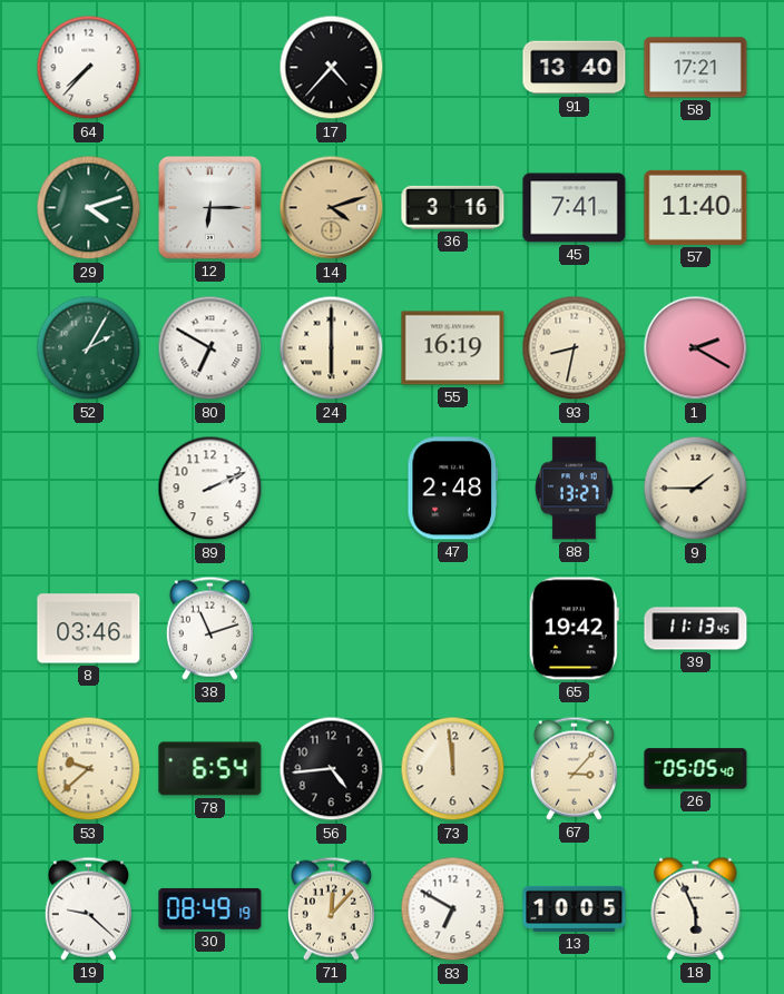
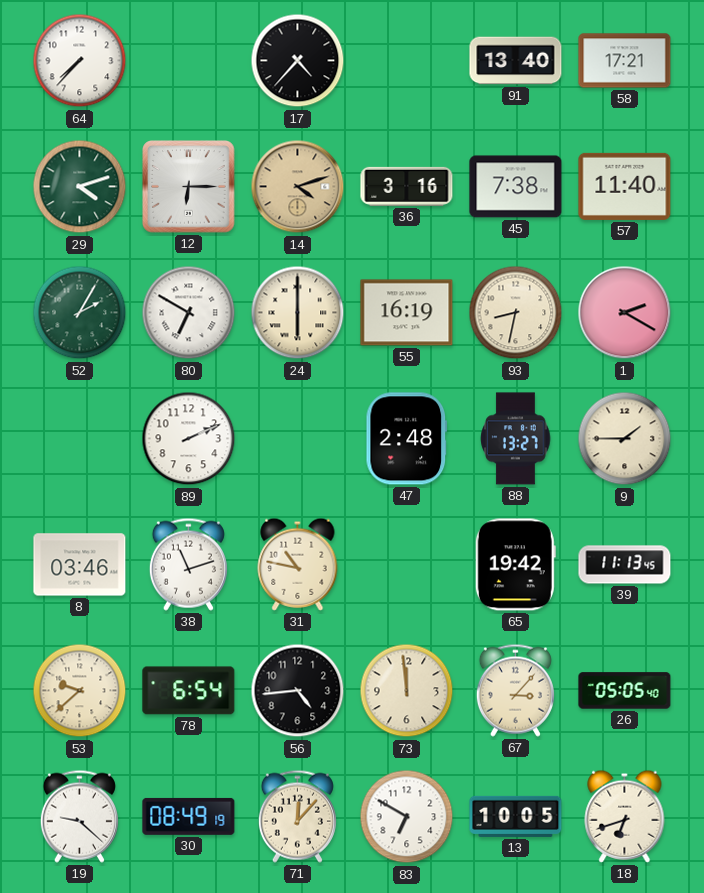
45: 7:41 -> 7:38 (516, 187)
31: none -> 10:47 (298, 564)
18: 5:56 -> 6:42 (625, 816)
